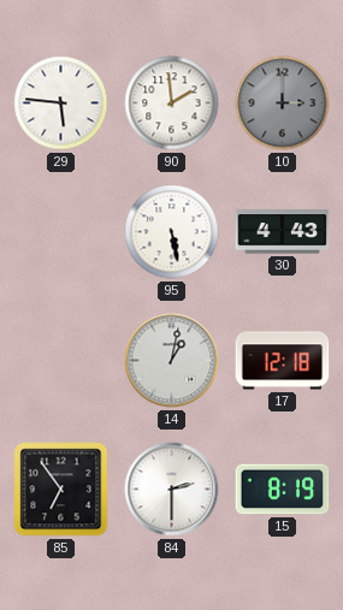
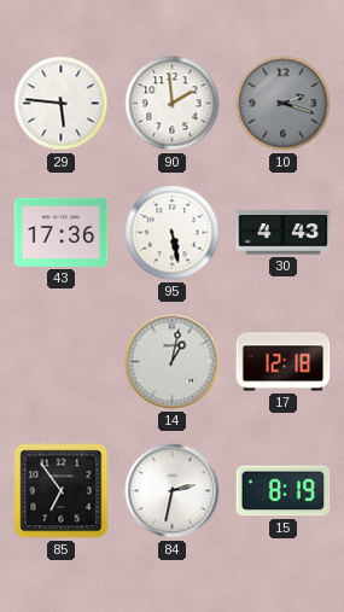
10: 3:00 -> 2:18 (284, 104)
43: none -> 17:36 (62, 232)
84: 2:30 -> 2:32 (173, 491)
